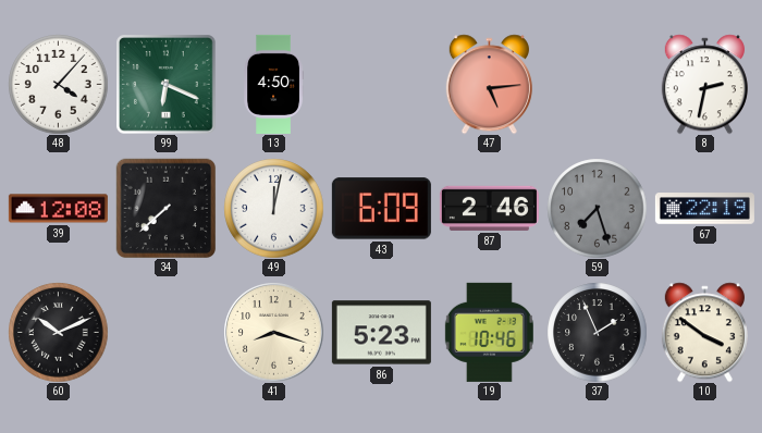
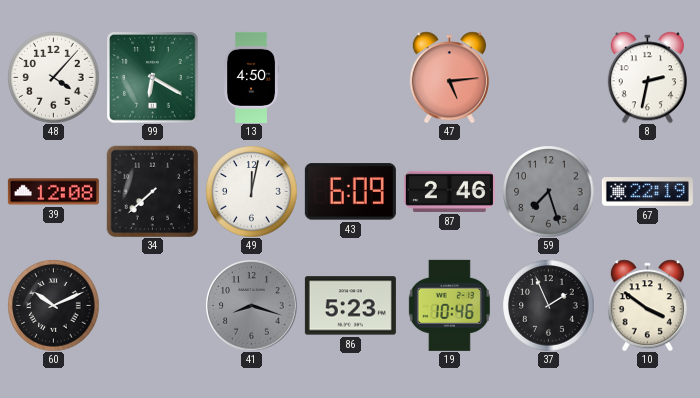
99: 6:19 -> 6:20 (152, 77)
41 dial: cream -> grey (251, 305)
